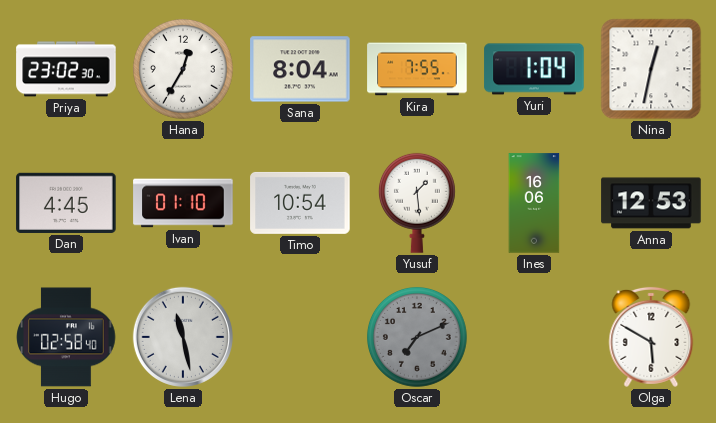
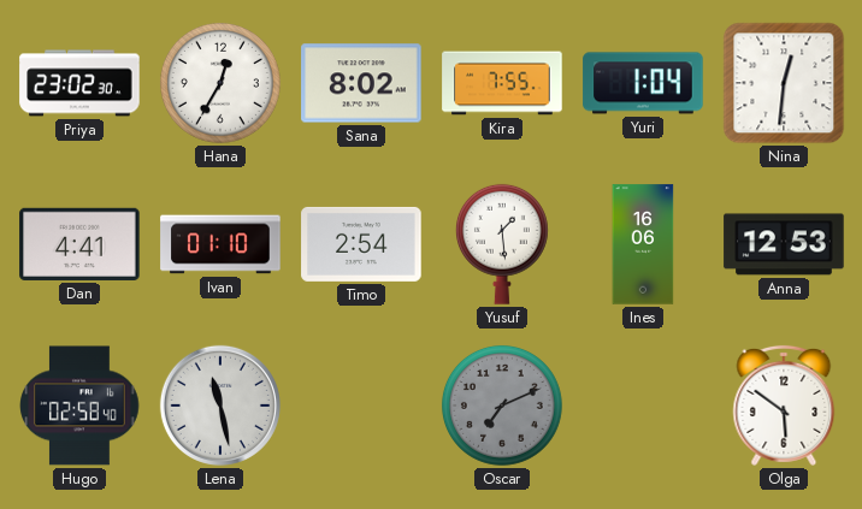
Sana: 8:04 -> 8:02 (361, 83)
Nina: 12:32 -> 12:31 (784, 83)
Dan: 4:45 -> 4:41 (79, 244)
Timo: 10:54 -> 2:54 (361, 244)
Olga: 5:50 -> 5:51 (784, 406)
